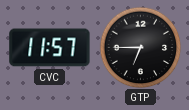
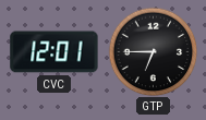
CVC: 11:57 -> 12:01 (54, 52)
